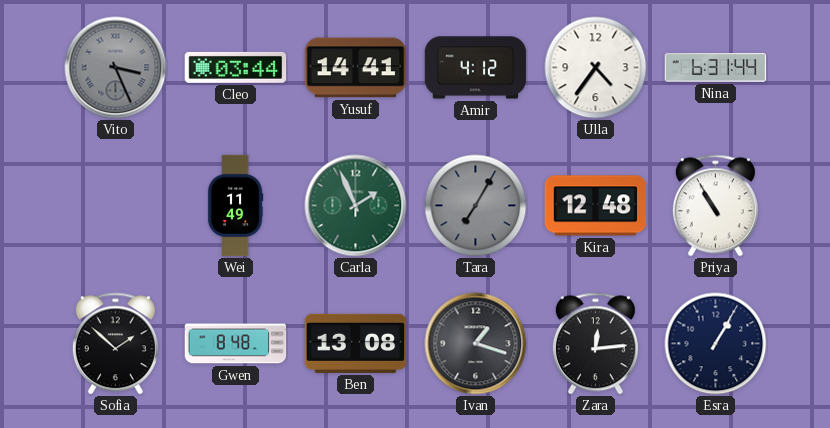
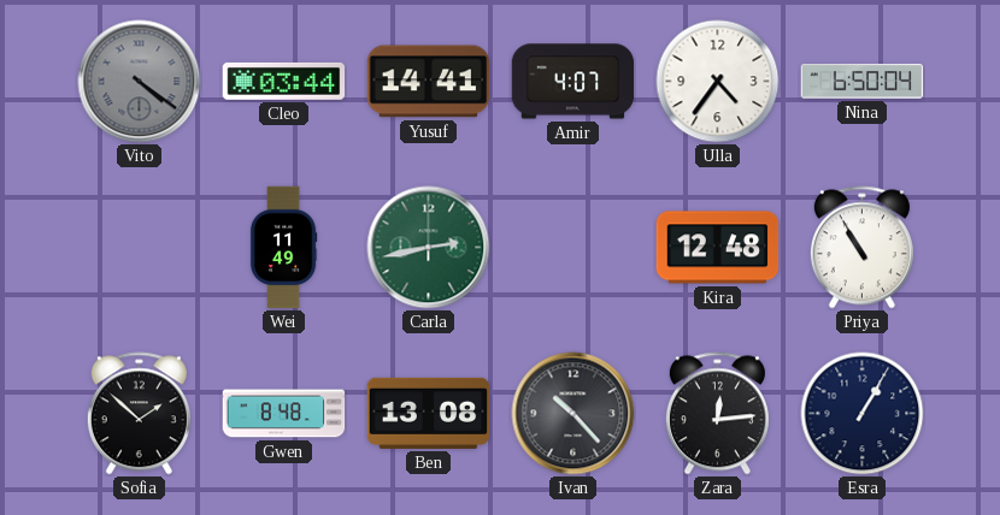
Vito: 3:26 -> 4:21 (140, 82)
Amir: 4:12 -> 4:07 (573, 82)
Nina: 6:31 -> 6:50 (863, 82)
Carla: 1:56 -> 2:43 (429, 248)
Tara: 7:05 -> none (476, 206)
Ivan: 1:18 -> 10:23 (573, 414)
